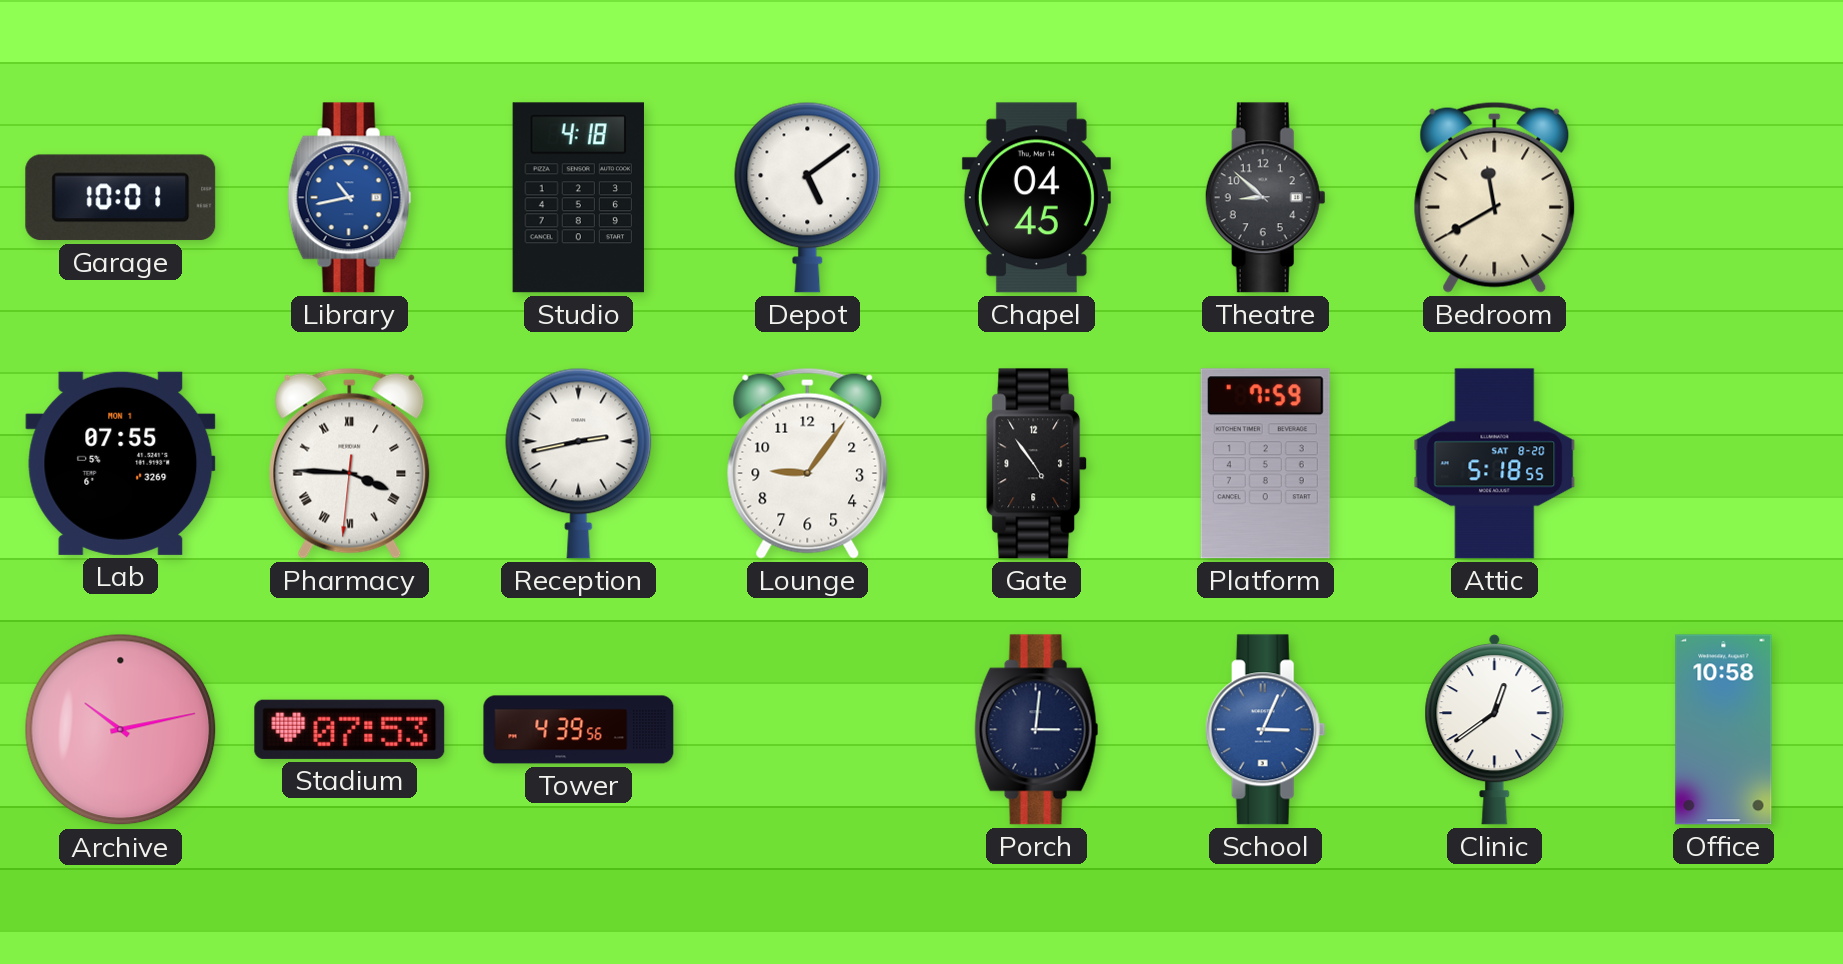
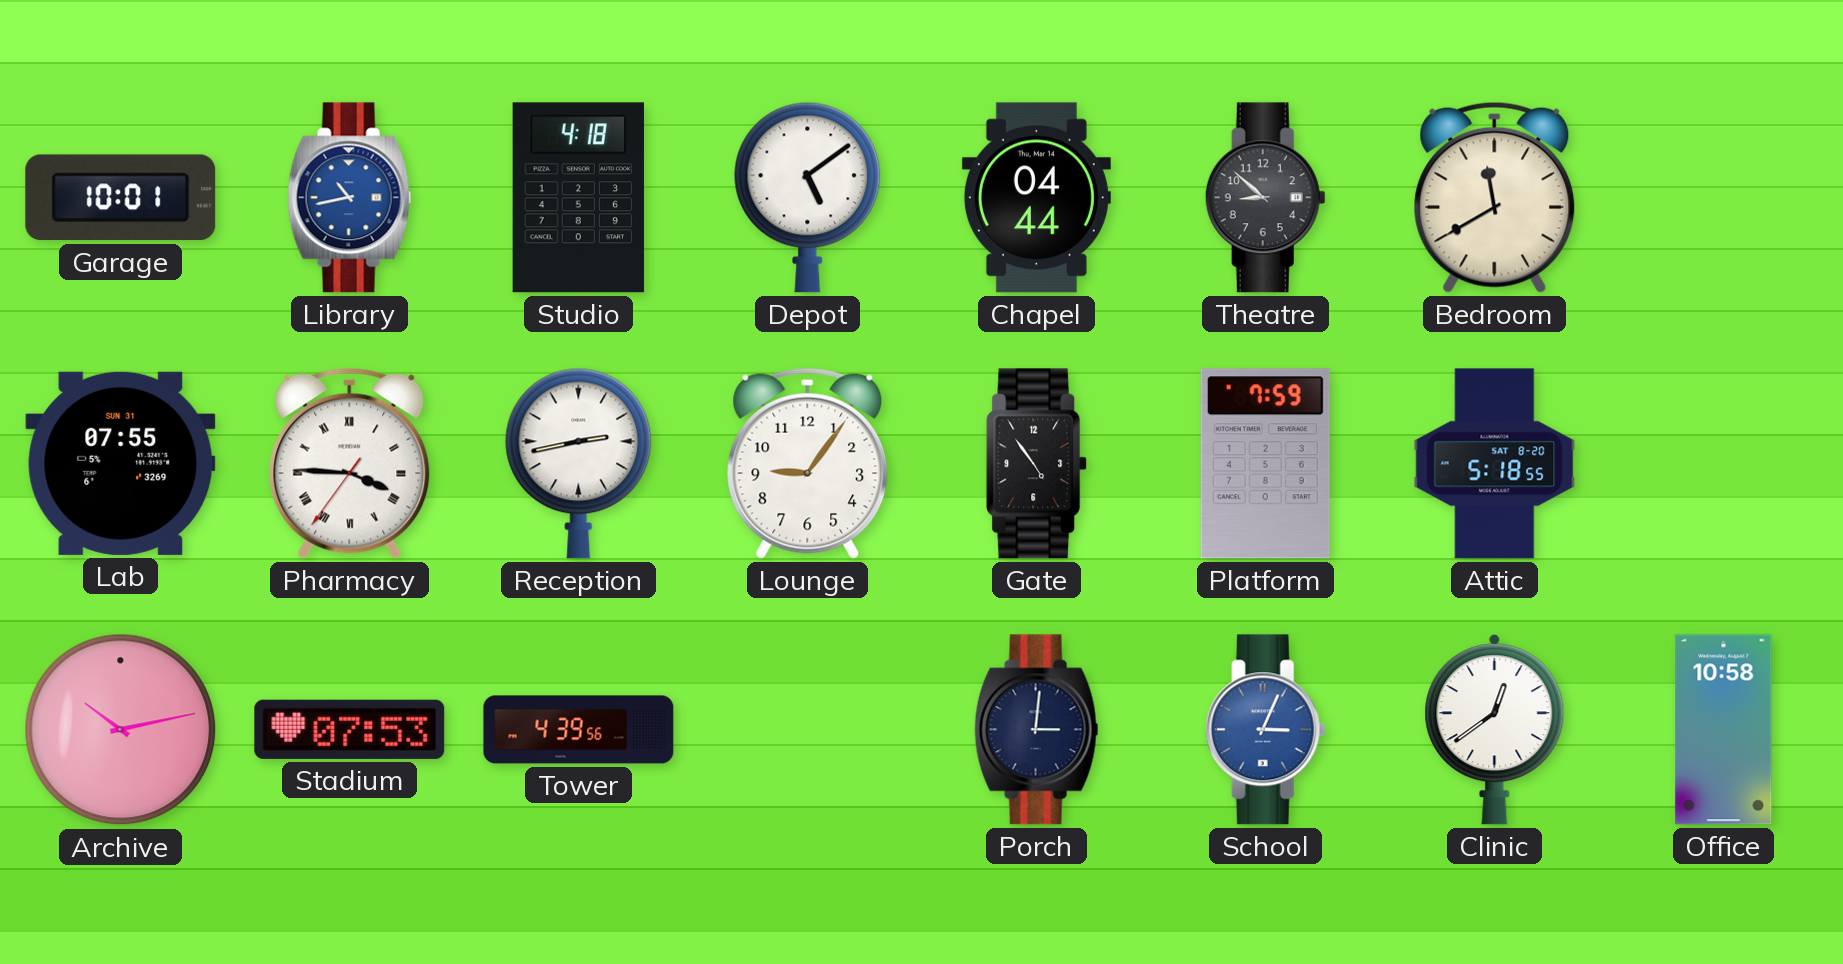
Chapel: 04:45 -> 04:44 (1036, 198)
Lab date: MON 1 -> SUN 31 (121, 463)
Pharmacy: 3:45:31 -> 3:45:36 (350, 463)
